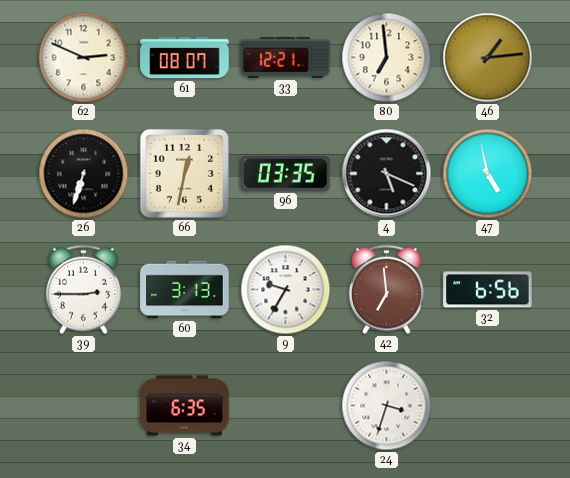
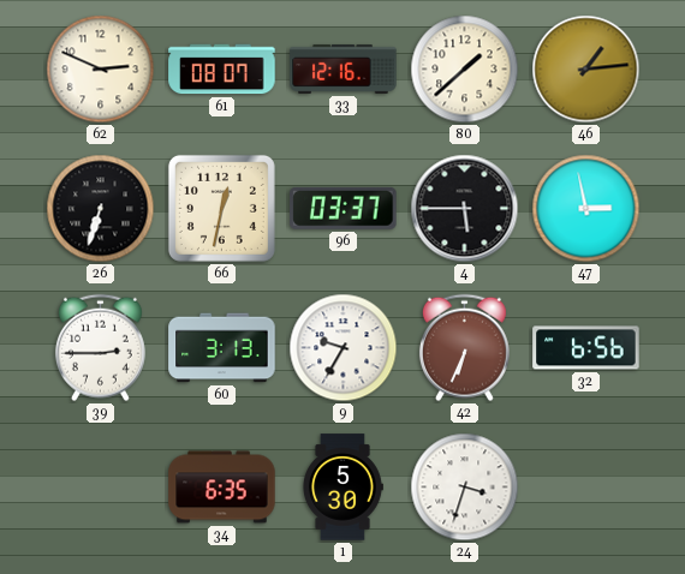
33: 12:21 -> 12:16 (344, 68)
80: 6:59 -> 1:38 (465, 70)
96: 03:35 -> 03:37 (344, 208)
4: 5:19 -> 5:45 (465, 209)
47: 4:58 -> 2:58 (586, 209)
42: 6:59 -> 6:34 (464, 348)
1: none -> 5:30 (344, 488)
